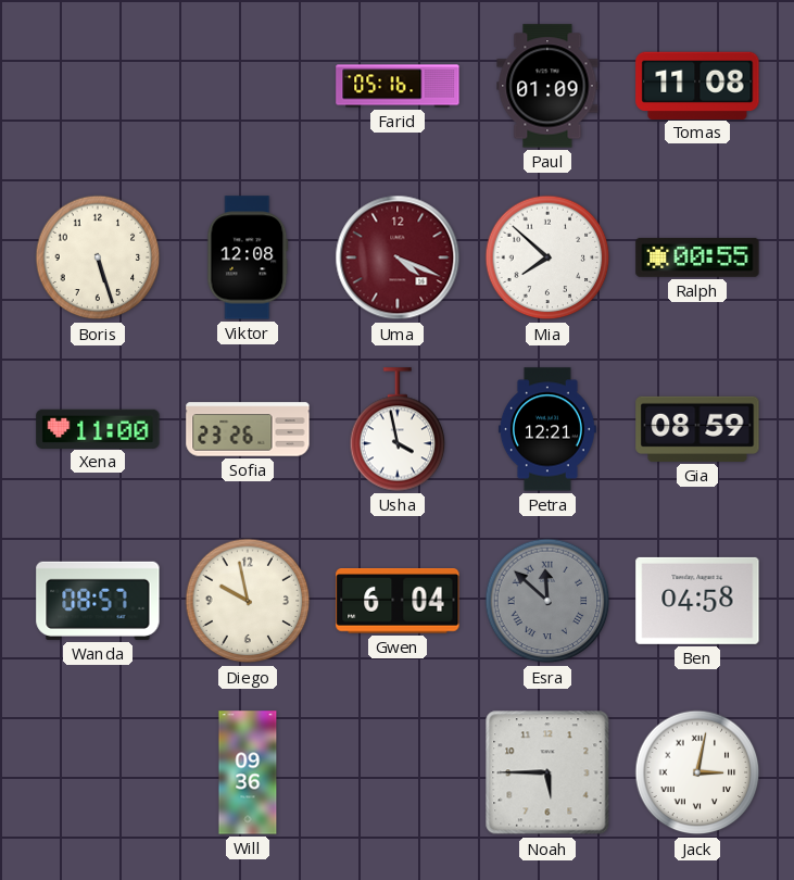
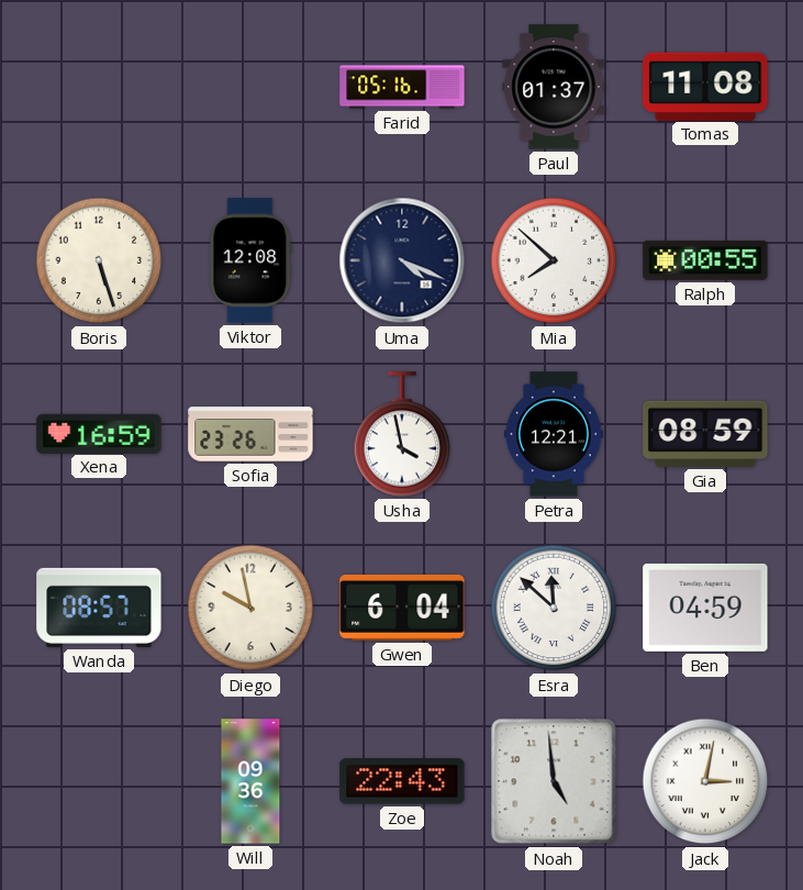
Paul: 01:09 -> 01:37 (554, 87)
Uma dial: burgundy -> navy (402, 260)
Xena: 11:00 -> 16:59 (99, 433)
Esra dial: grey -> white (554, 608)
Ben: 04:58 -> 04:59 (705, 608)
Zoe: none -> 22:43 (402, 781)
Noah: 5:45 -> 4:59 (554, 781)
